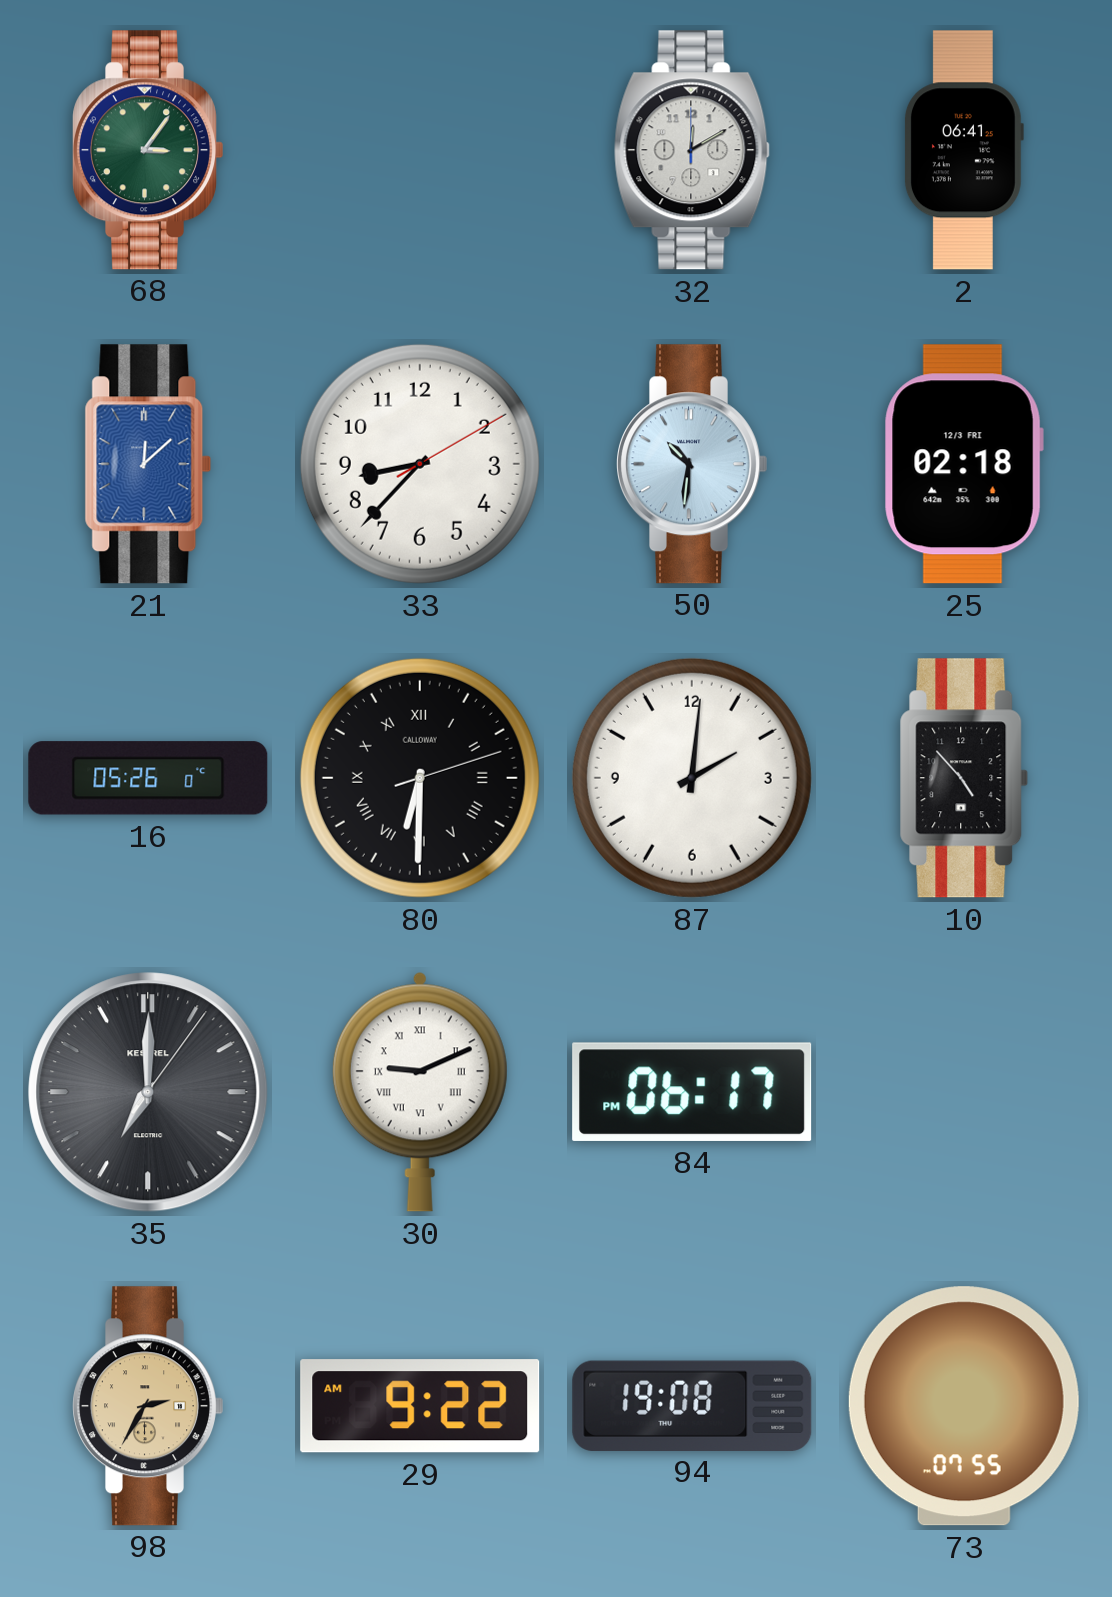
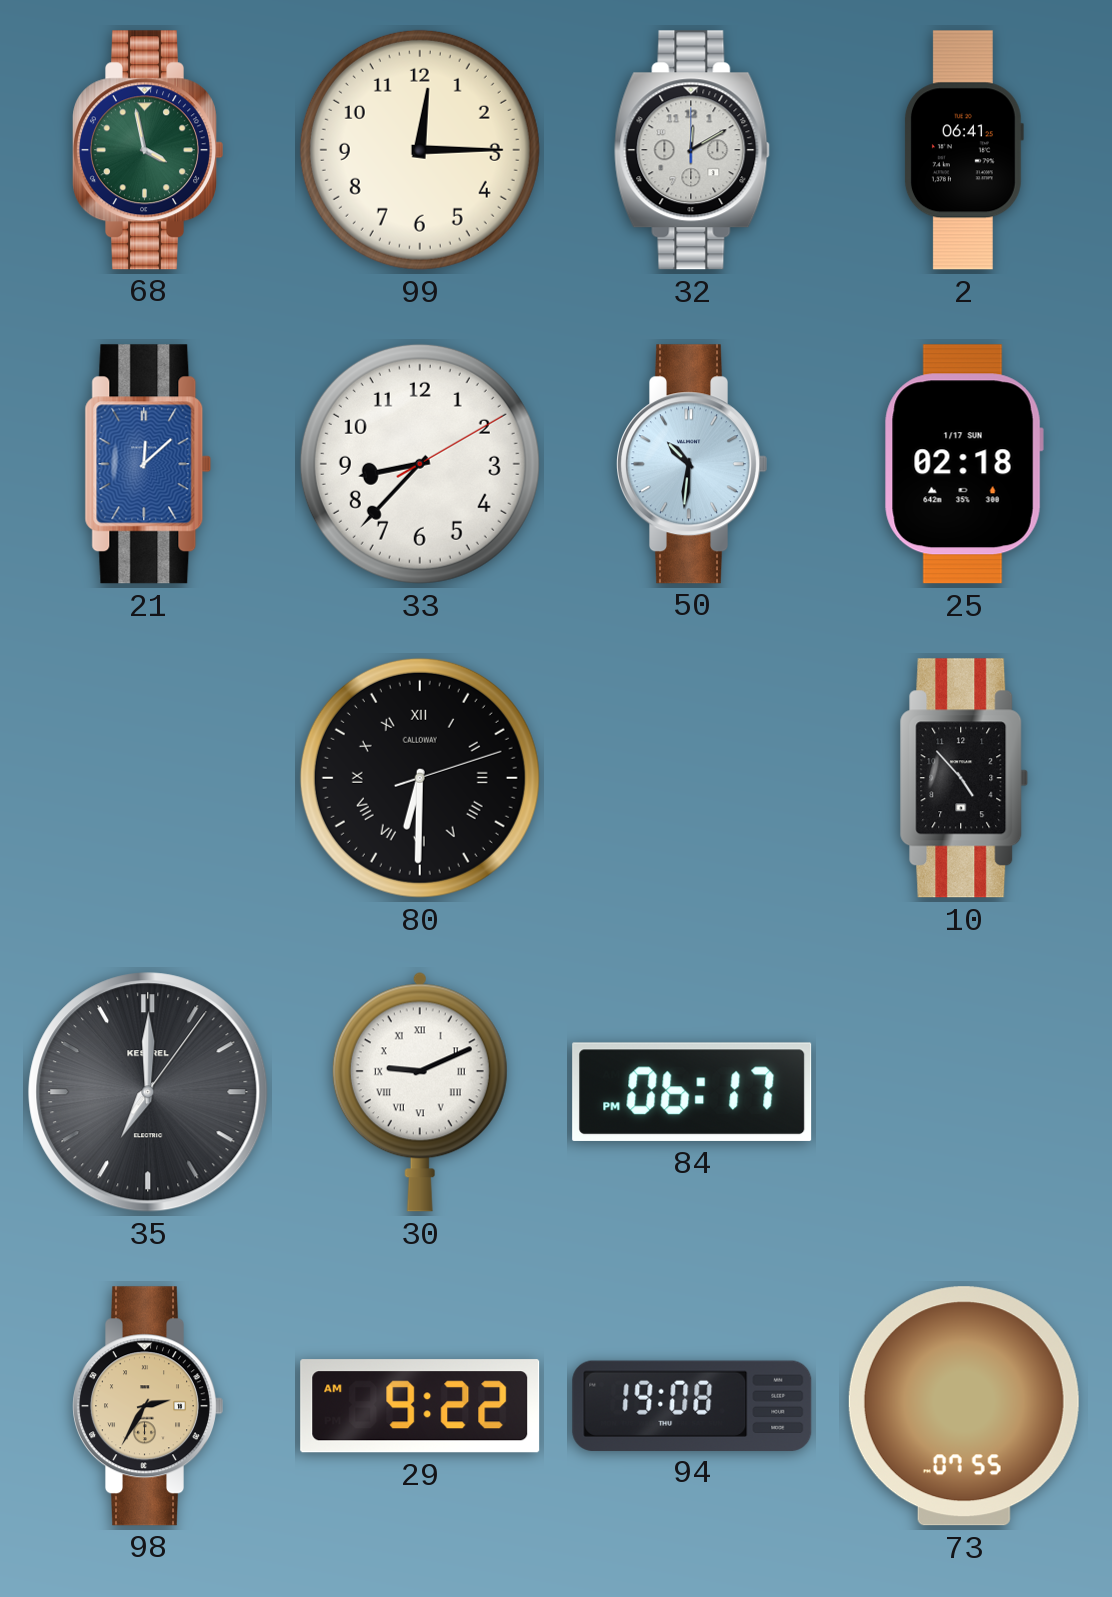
68: 3:06 -> 3:58 (148, 150)
99: none -> 12:15 (420, 150)
25 date: 12/3 FRI -> 1/17 SUN (964, 464)
16: 05:26 -> none (148, 778)
87: 2:01 -> none (692, 778)
